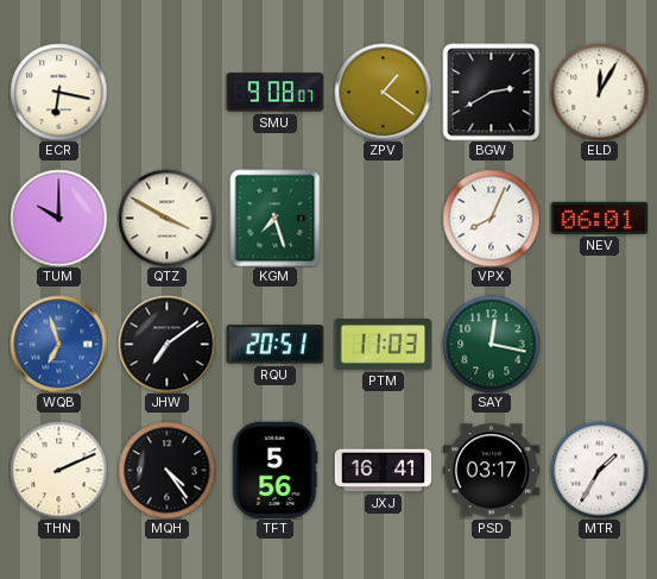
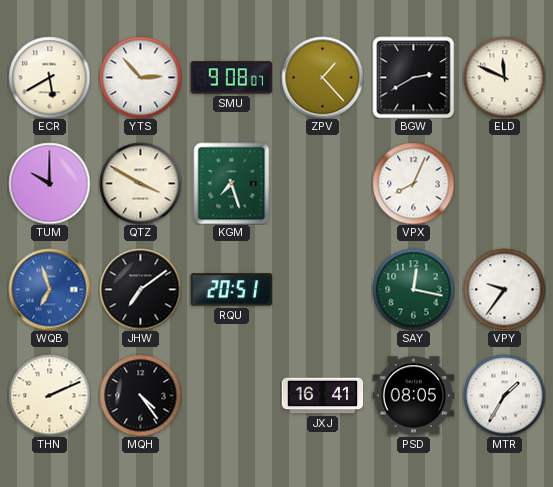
ECR: 6:17 -> 5:40 (49, 77)
YTS: none -> 2:53 (140, 77)
ZPV: 1:21 -> 1:23 (322, 77)
ELD: 12:05 -> 11:49 (504, 77)
NEV: 06:01 -> none (599, 218)
PTM: 11:03 -> none (383, 344)
VPY: none -> 9:36 (504, 289)
TFT: 5:56 -> none (274, 470)
PSD: 03:17 -> 08:05 (413, 396)
